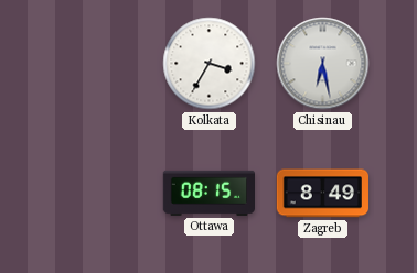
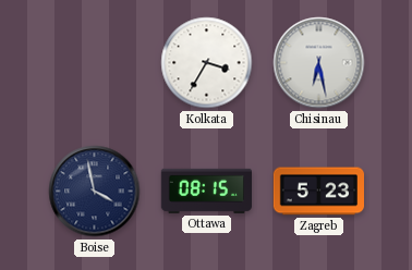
Boise: none -> 3:58 (95, 192)
Zagreb: 8:49 -> 5:23 (318, 192)
